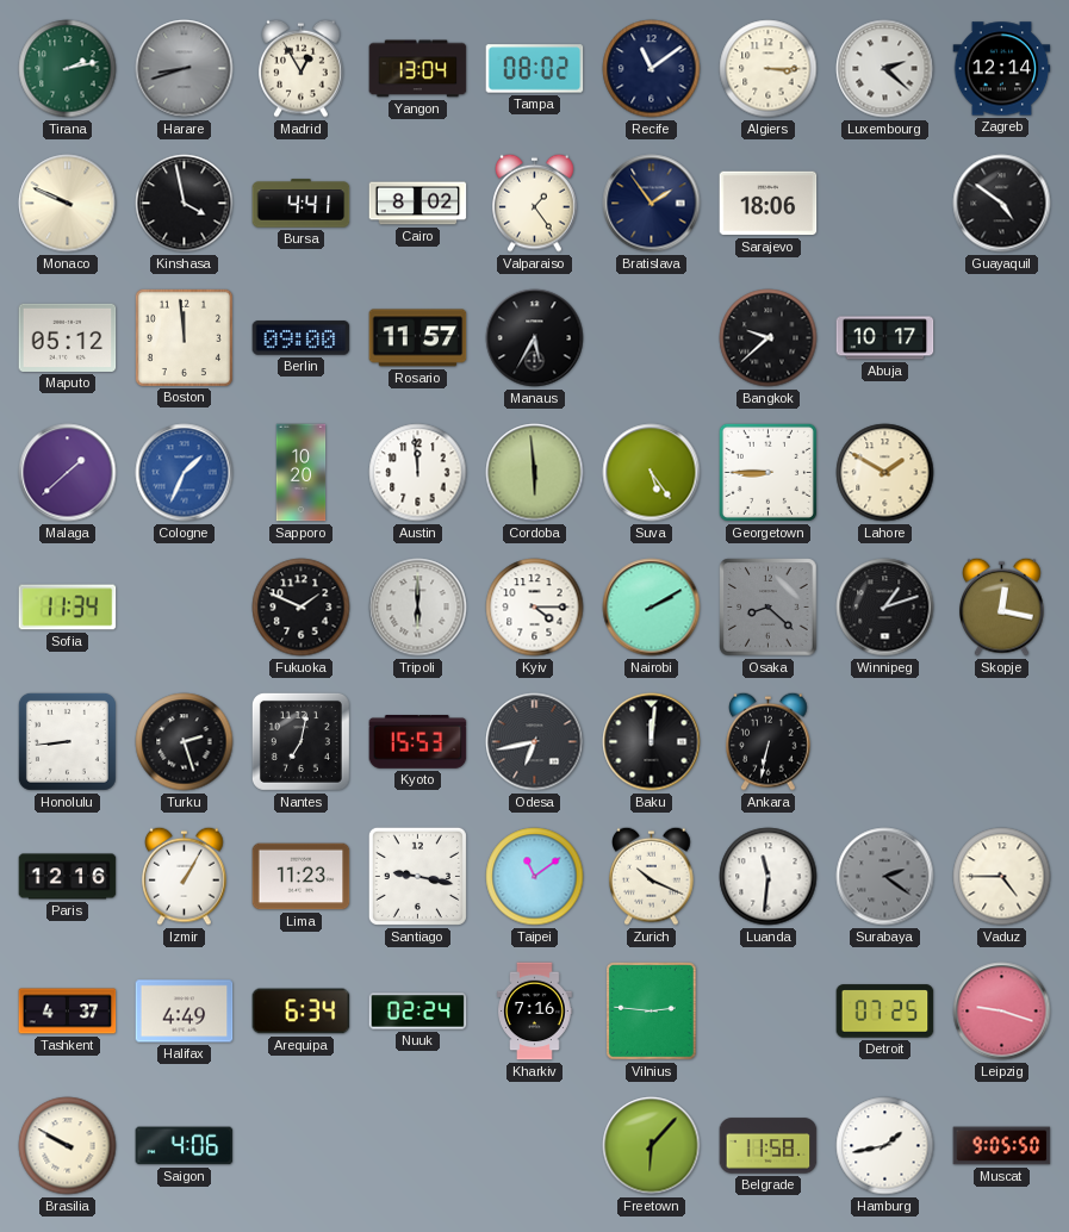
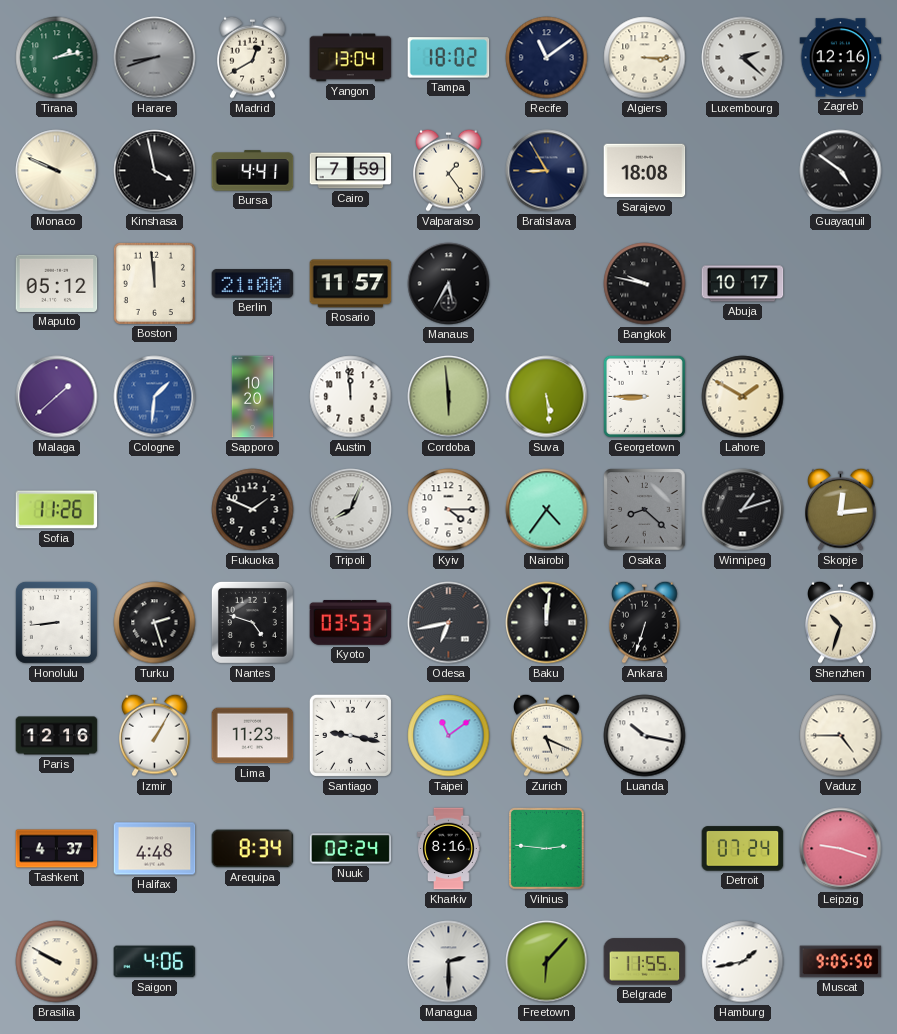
Madrid: 12:55 -> 12:40 (253, 57)
Tampa: 08:02 -> 18:02 (449, 58)
Zagreb: 12:14 -> 12:16 (841, 58)
Cairo: 8:02 -> 7:59 (351, 171)
Bratislava: 1:54 -> 8:55 (547, 171)
Sarajevo: 18:06 -> 18:08 (645, 171)
Berlin: 09:00 -> 21:00 (253, 284)
Bangkok: 9:38 -> 9:47 (645, 284)
Cologne: 1:34 -> 1:31 (155, 397)
Suva: 5:24 -> 5:29 (547, 397)
Sofia: 11:34 -> 11:26 (57, 510)
Tripoli: 6:00 -> 8:04 (351, 510)
Nairobi: 2:10 -> 4:36 (547, 510)
Skopje: 12:17 -> 12:14 (841, 509)
Nantes: 7:02 -> 4:48 (252, 622)
Kyoto: 15:53 -> 03:53 (351, 623)
Ankara: 6:32 -> 6:33 (645, 622)
Shenzhen: none -> 10:33 (841, 622)
Zurich: 10:19 -> 5:19 (547, 735)
Luanda: 11:31 -> 10:17 (645, 736)
Surabaya: 2:21 -> none (885, 877)
Halifax: 4:49 -> 4:48 (155, 849)
Arequipa: 6:34 -> 8:34 (253, 849)
Kharkiv: 7:16 -> 8:16 (449, 849)
Detroit: 07:25 -> 07:24 (743, 849)
Managua: none -> 2:30 (449, 962)
Belgrade: 11:58 -> 11:55 (645, 962)
